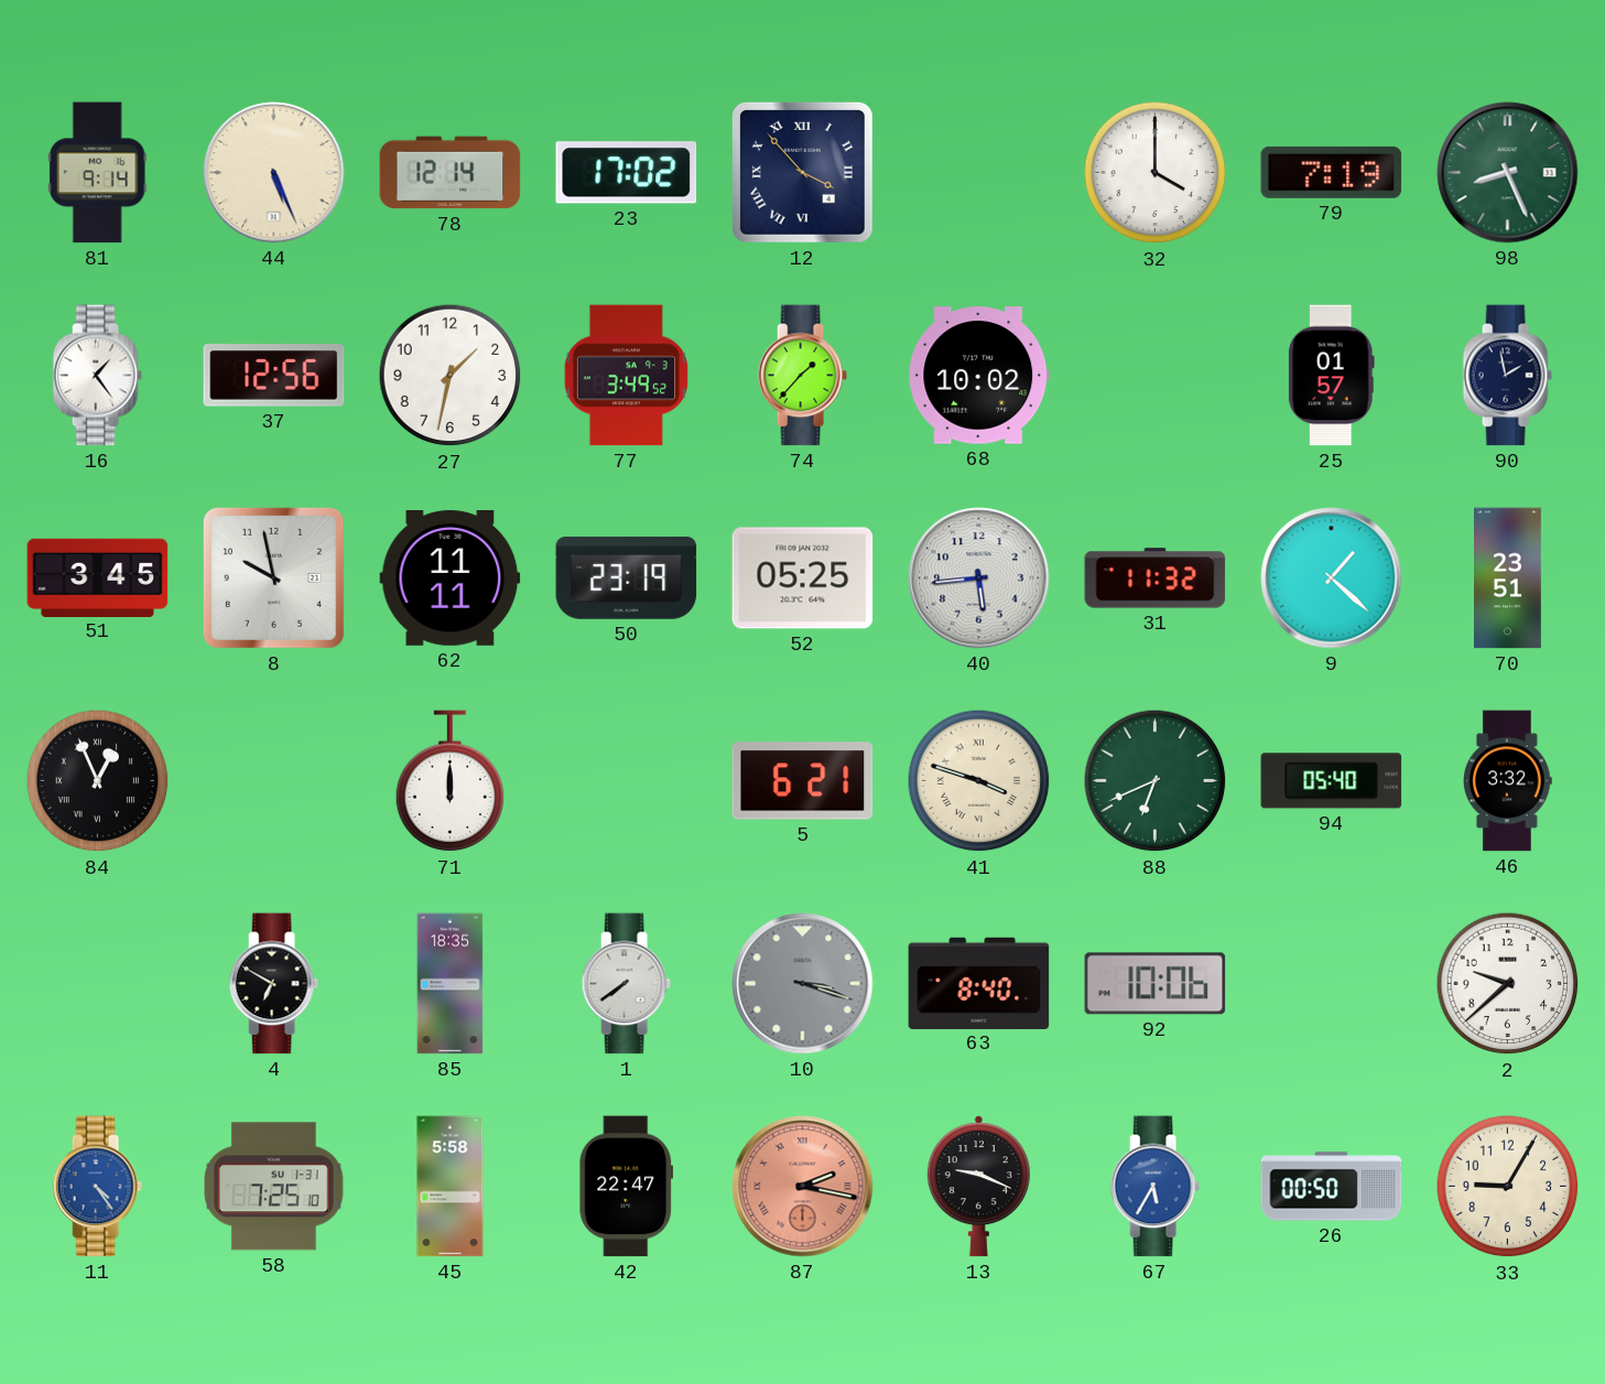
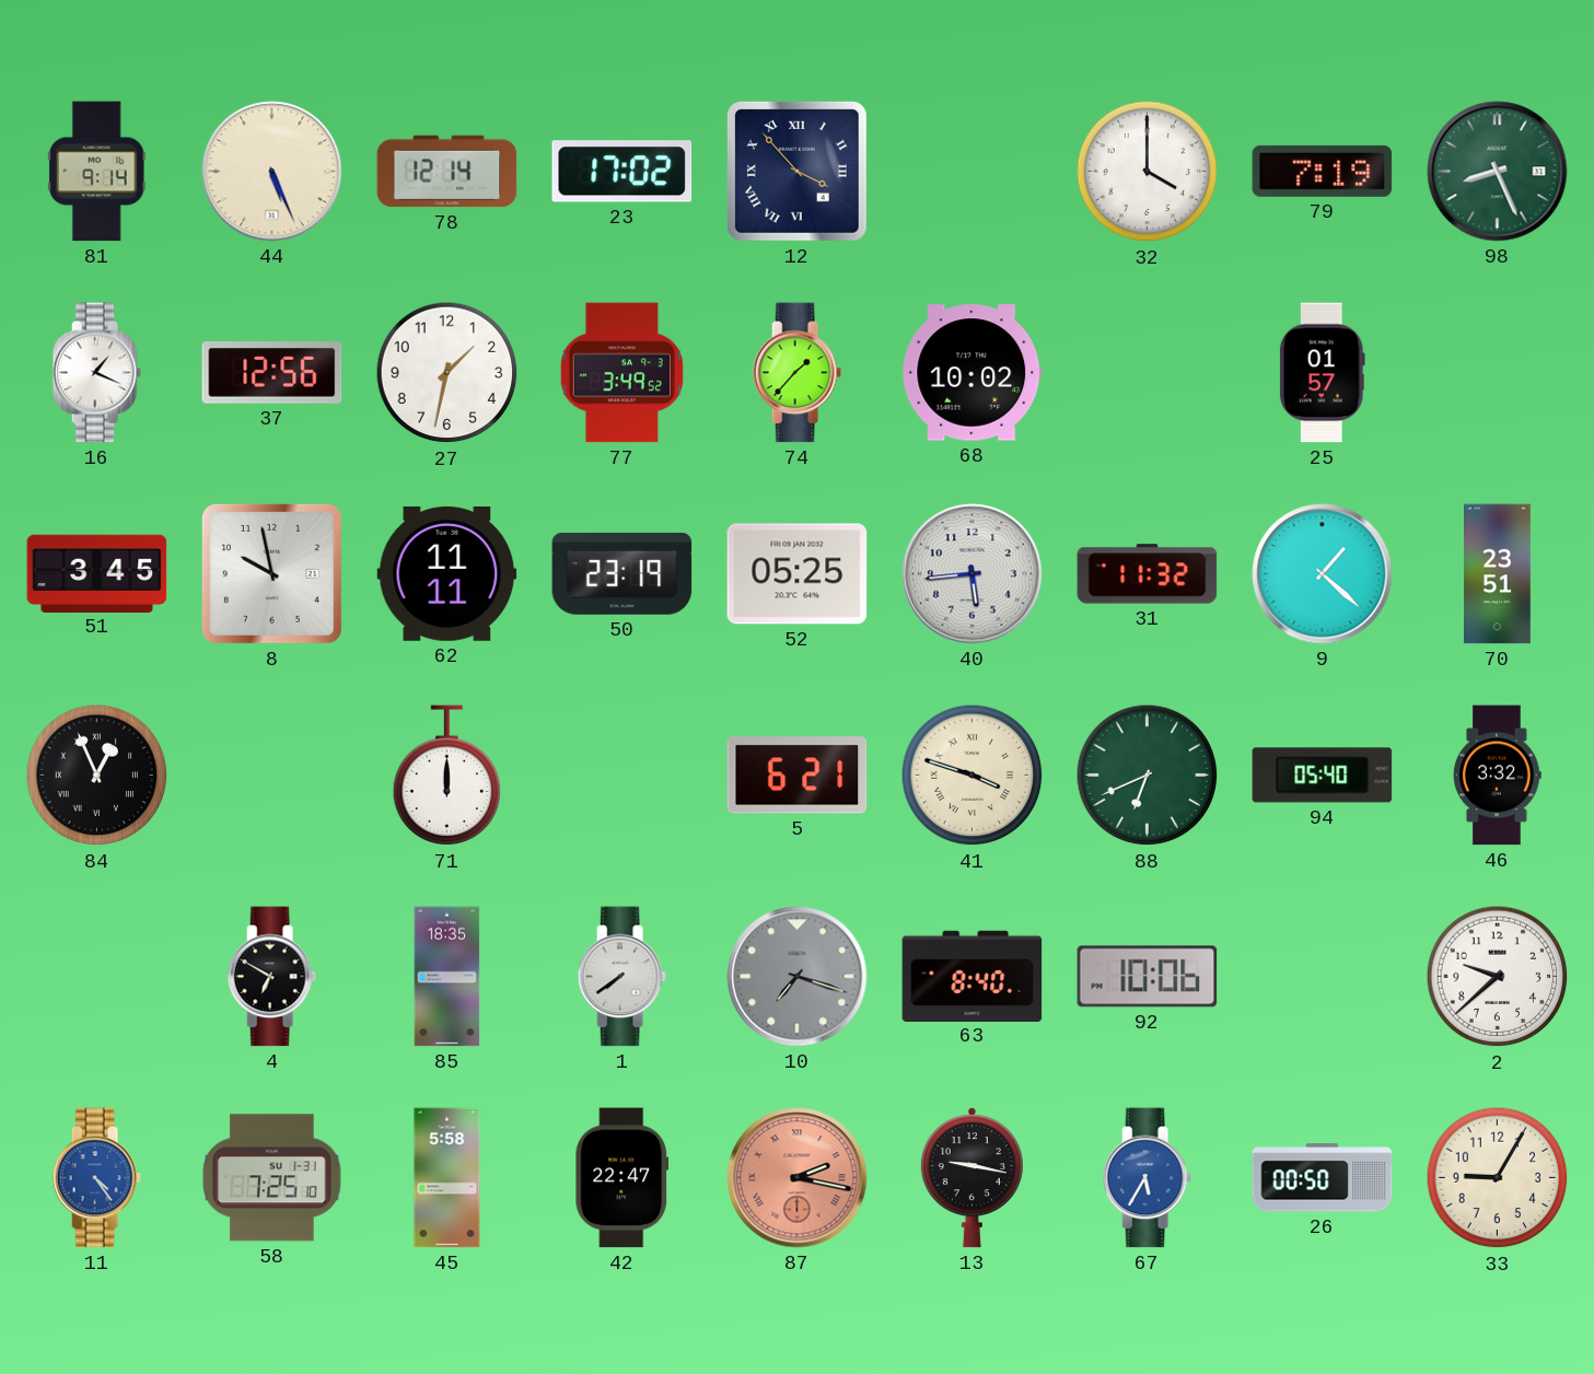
16: 1:24 -> 1:19 (96, 373)
90: 1:58 -> none (1507, 376)
10: 3:18 -> 7:18 (798, 977)
13: 9:19 -> 9:17 (971, 1178)
